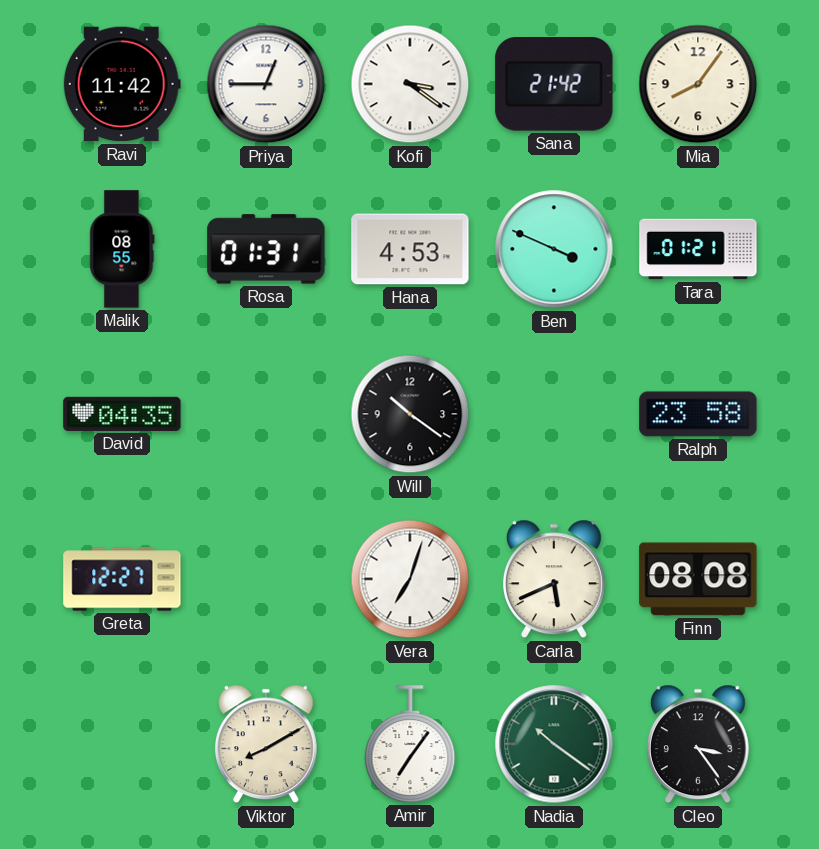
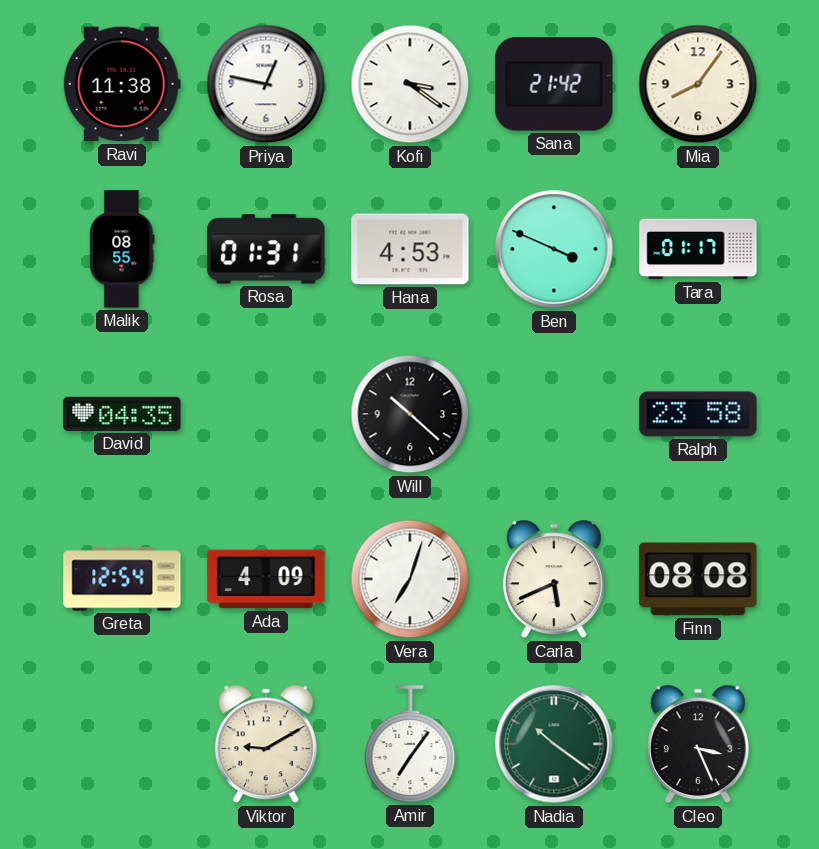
Ravi: 11:42 -> 11:38 (122, 84)
Priya: 12:45 -> 12:47 (266, 84)
Tara: 01:21 -> 01:17 (698, 249)
Will: 10:21 -> 10:22 (410, 414)
Greta: 12:27 -> 12:54 (122, 579)
Ada: none -> 4:09 (266, 579)
Viktor: 8:10 -> 9:10 (266, 744)
Cleo: 3:24 -> 3:26 (698, 744)
